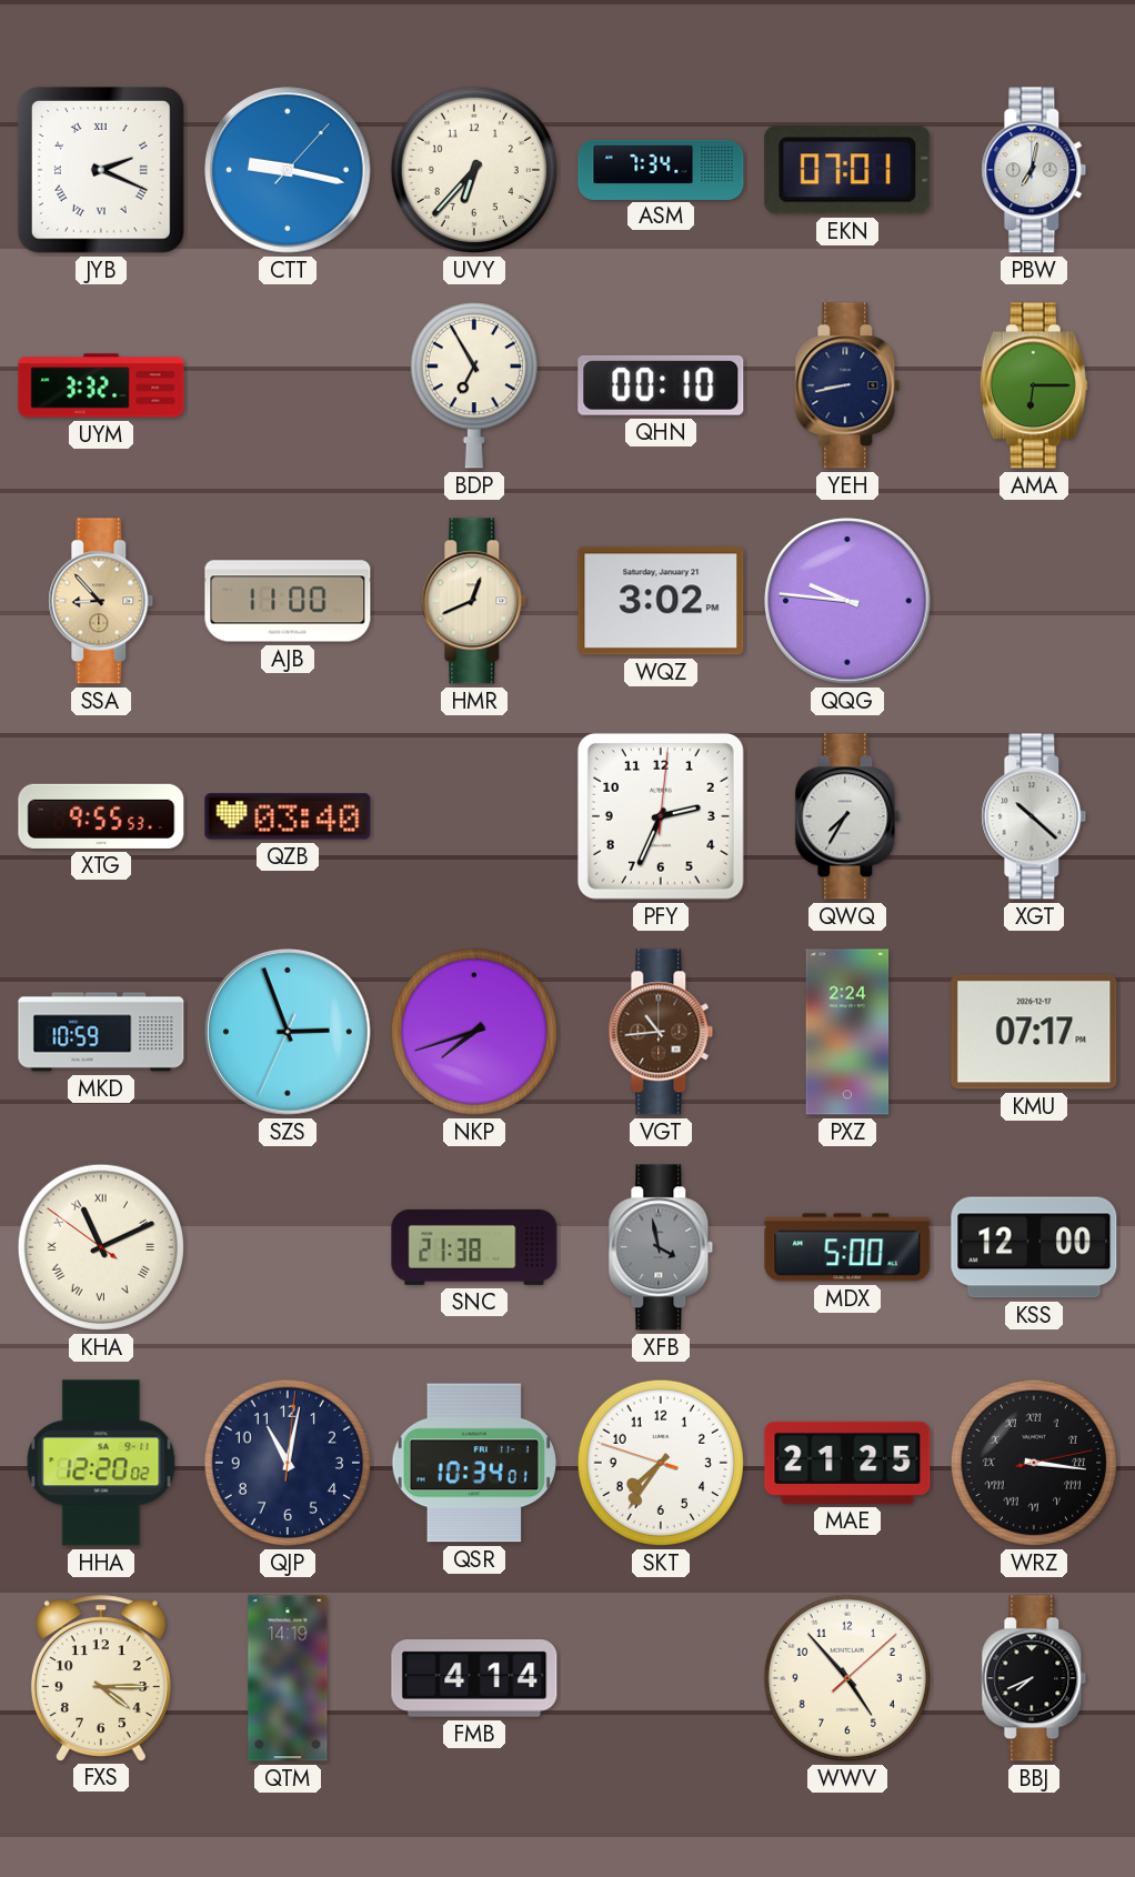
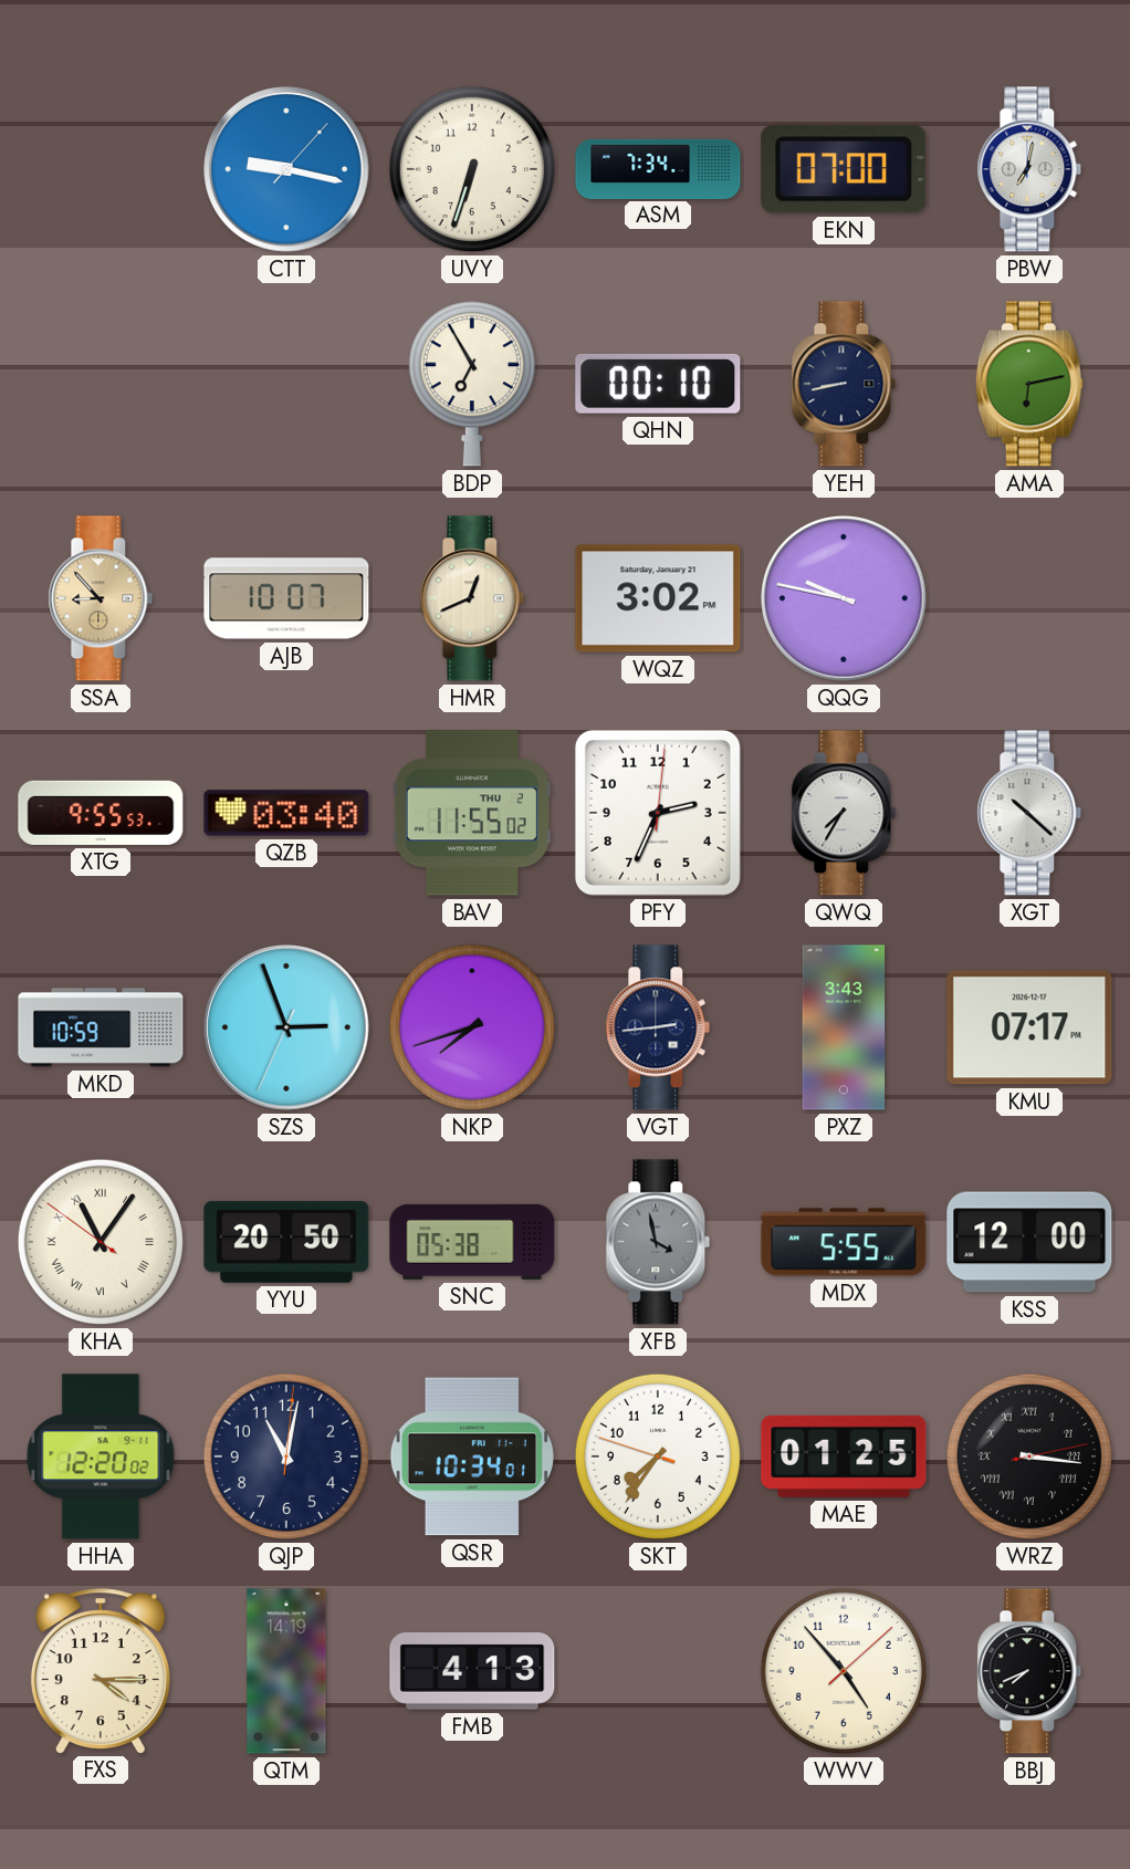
JYB: 2:19 -> none (101, 170)
UVY: 6:37 -> 6:33 (472, 169)
EKN: 07:01 -> 07:00 (844, 169)
UYM: 3:32 -> none (101, 385)
AMA: 6:15 -> 6:13 (1029, 384)
AJB: 11:00 -> 10:07 (286, 598)
QQG: 9:46 -> 9:47 (844, 598)
BAV: none -> 11:55 (472, 813)
VGT: 10:44 -> 2:44 (658, 1027)
VGT dial: brown -> navy (658, 1027)
PXZ: 2:24 -> 3:43 (844, 1027)
KHA: 11:10 -> 11:05 (101, 1242)
YYU: none -> 20:50 (286, 1242)
SNC: 21:38 -> 05:38 (472, 1242)
MDX: 5:00 -> 5:55 (844, 1242)
MAE: 21:25 -> 01:25 (844, 1456)
FMB: 4:14 -> 4:13 (472, 1672)
